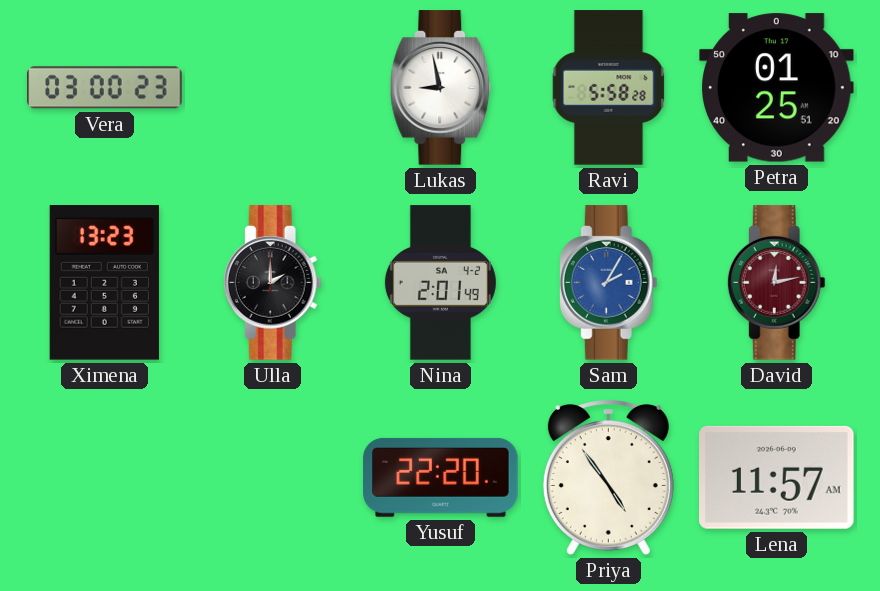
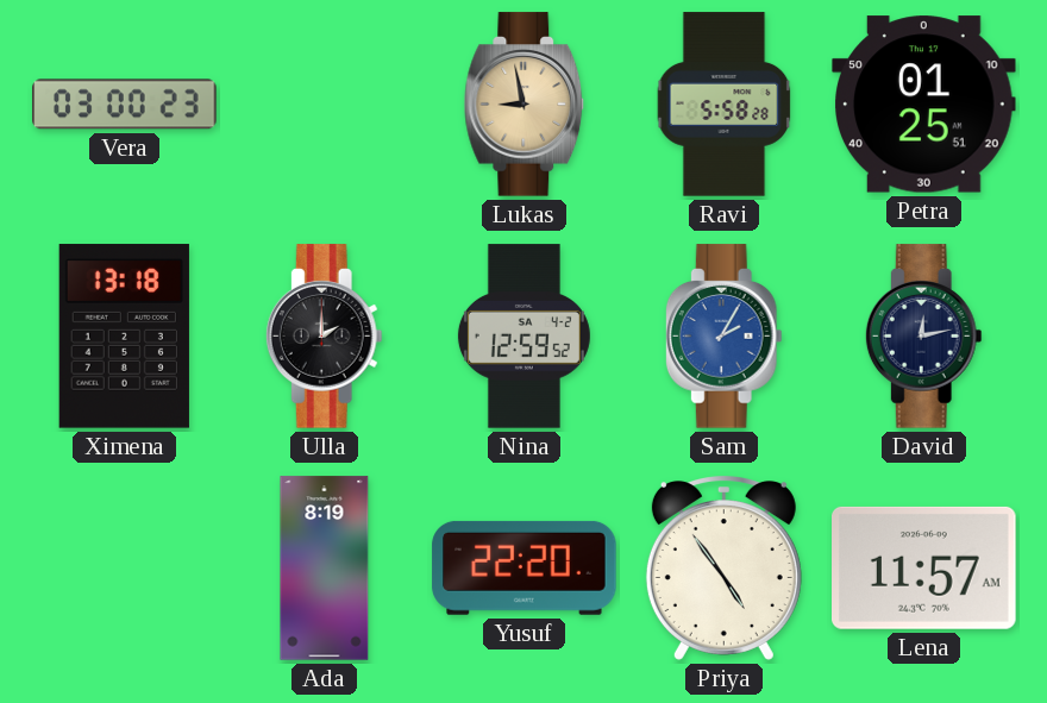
Lukas dial: white -> champagne (525, 105)
Ximena: 13:23 -> 13:18 (124, 337)
Nina: 2:01 -> 12:59 (523, 337)
David dial: burgundy -> navy (923, 337)
Ada: none -> 8:19 (325, 569)
